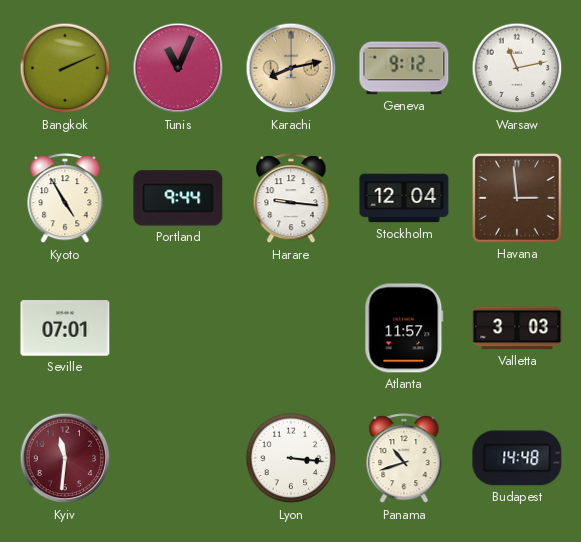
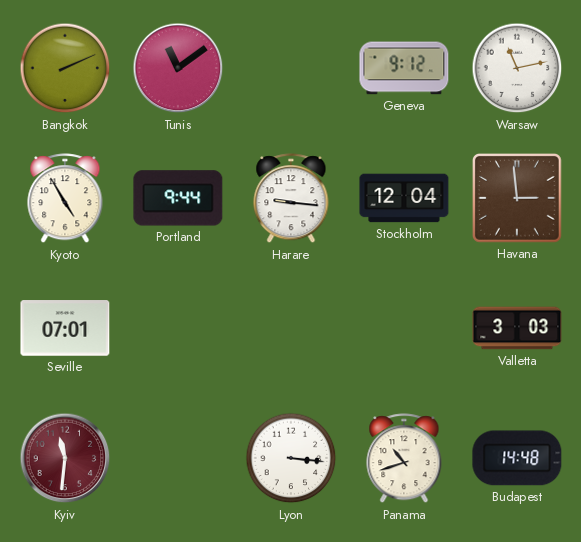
Tunis: 11:04 -> 11:09 (178, 68)
Karachi: 8:13 -> none (291, 68)
Atlanta: 11:57 -> none (404, 328)
